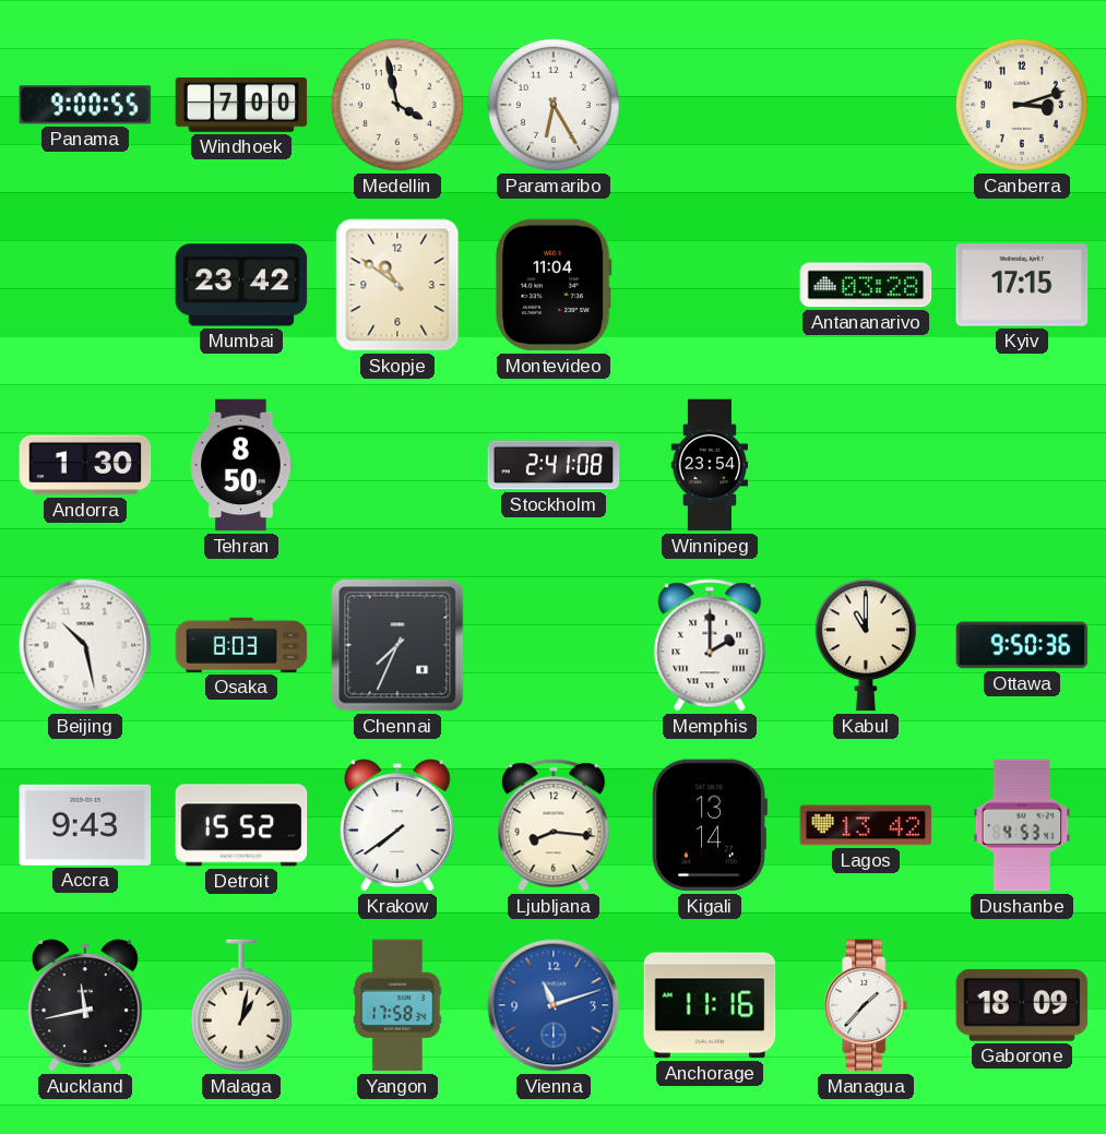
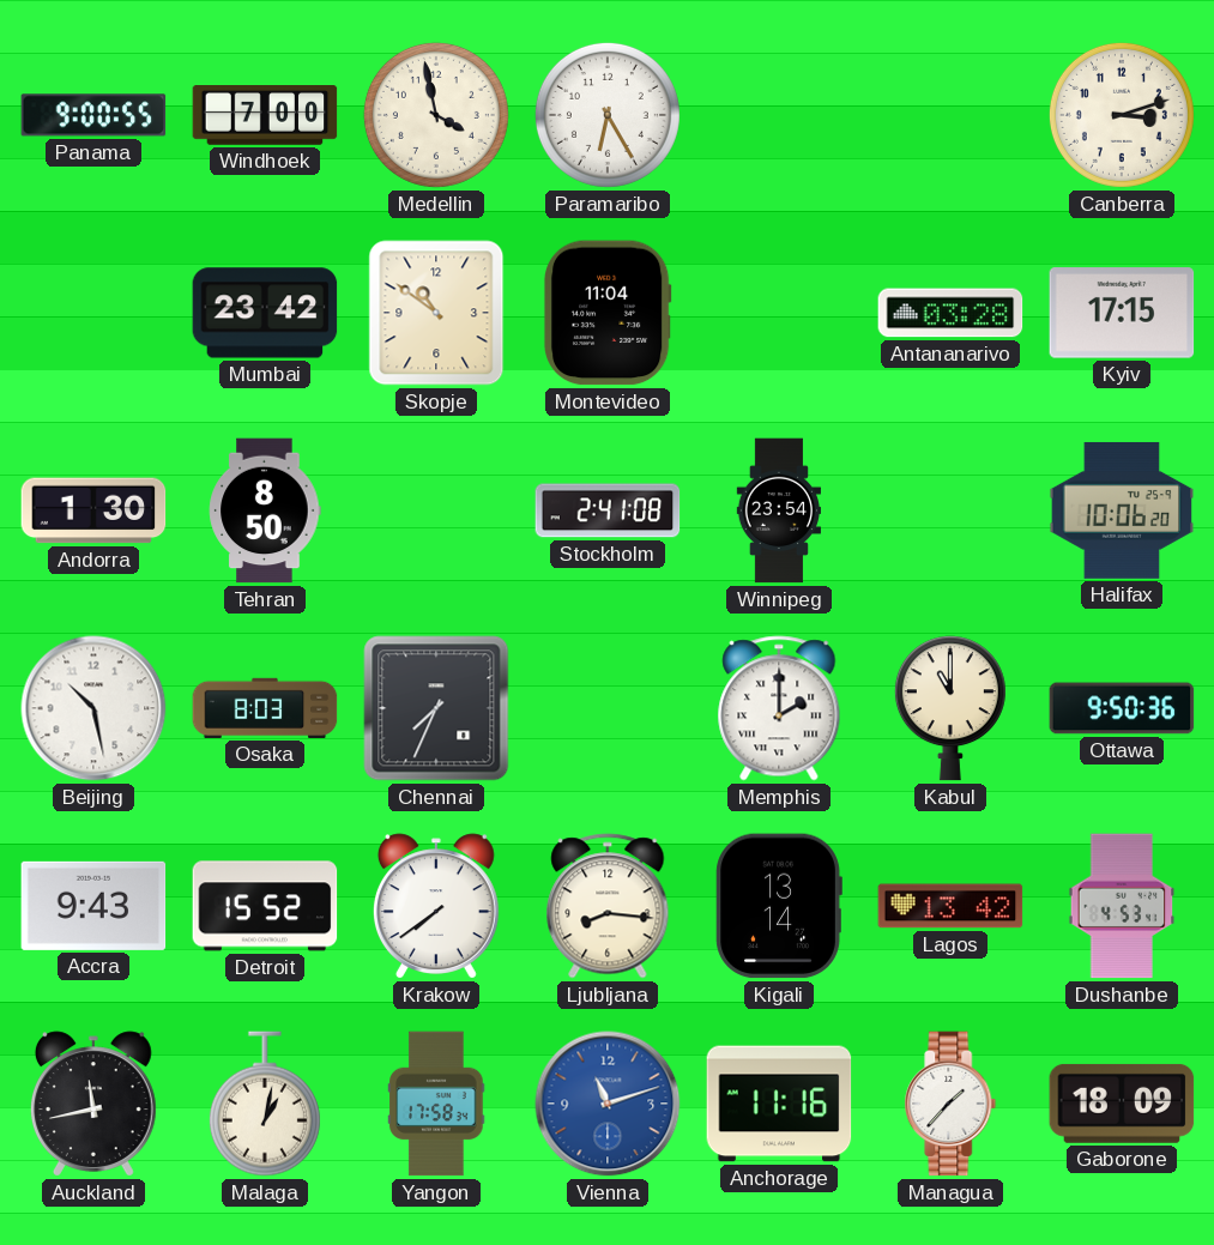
Halifax: none -> 10:06 (1122, 510)
